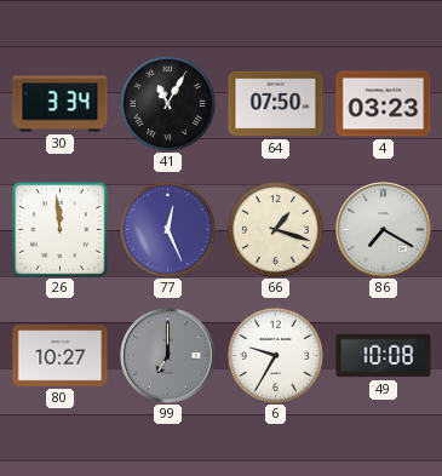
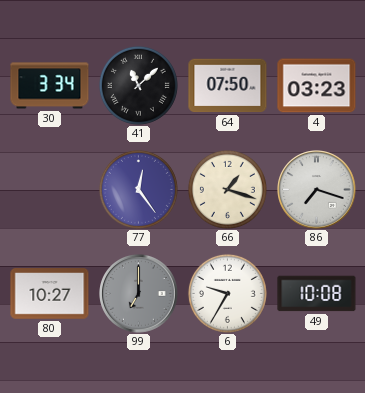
41: 11:05 -> 11:08 (138, 85)
26: 11:59 -> none (61, 230)
77: 12:26 -> 12:24 (138, 189)
86: 7:20 -> 7:18 (317, 190)
